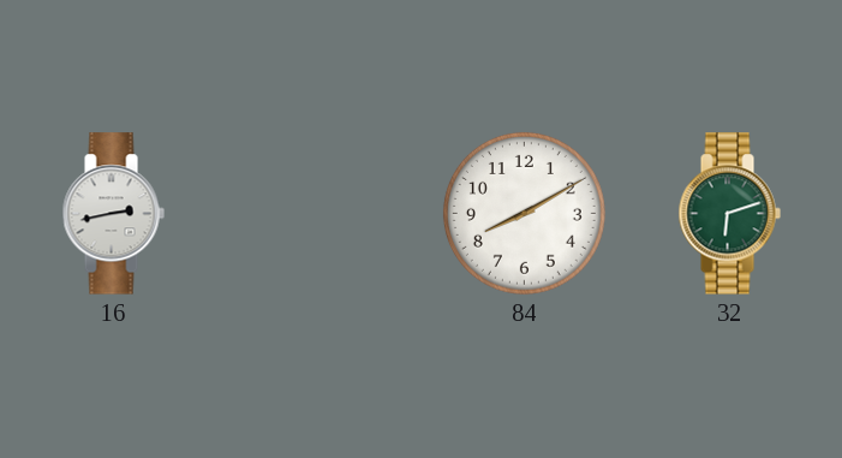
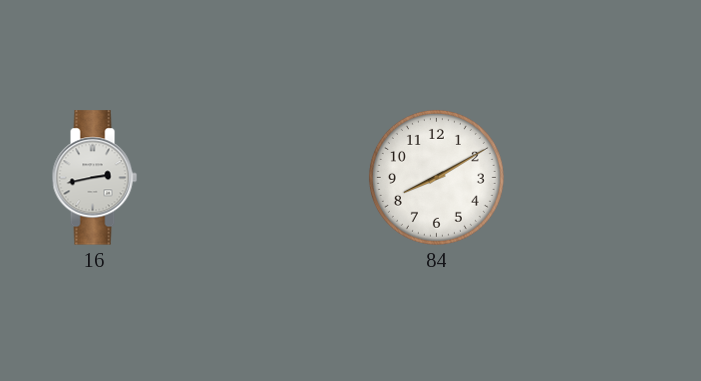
32: 6:12 -> none (729, 214)
